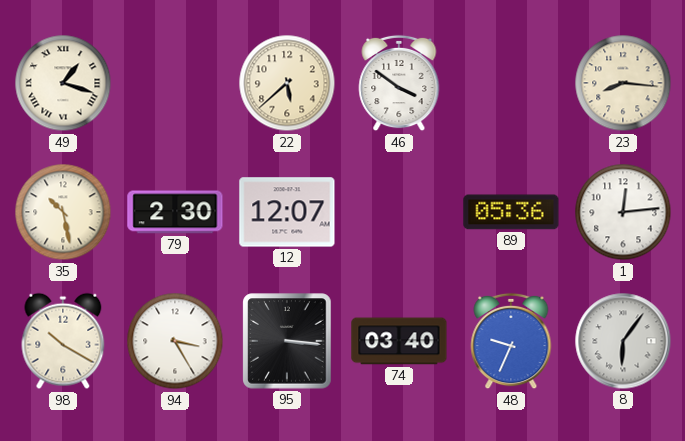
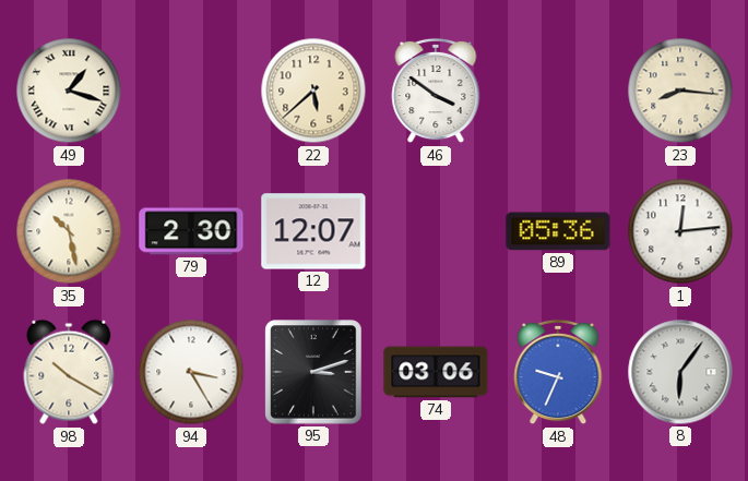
95: 3:16 -> 3:12 (313, 372)
74: 03:40 -> 03:06 (436, 372)
